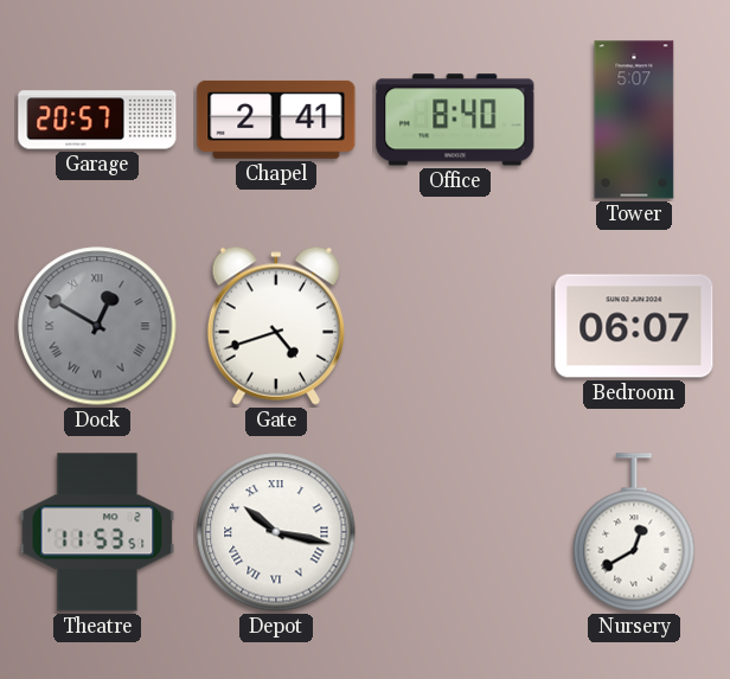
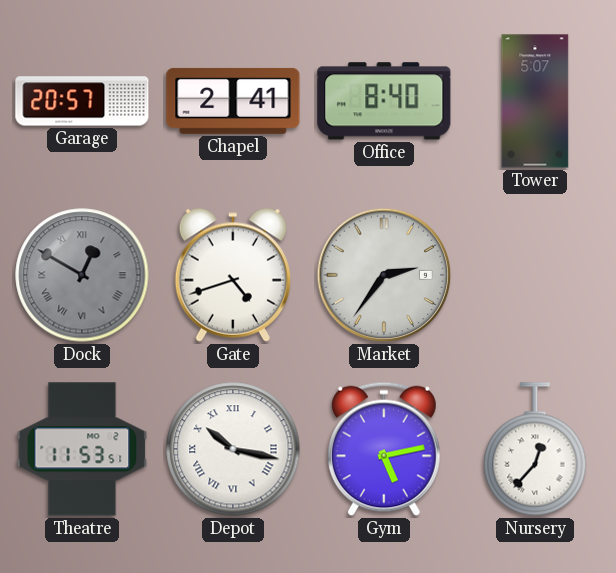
Market: none -> 2:36 (384, 275)
Bedroom: 06:07 -> none (634, 326)
Gym: none -> 5:13 (384, 449)
Nursery: 12:40 -> 12:37 (535, 449)
